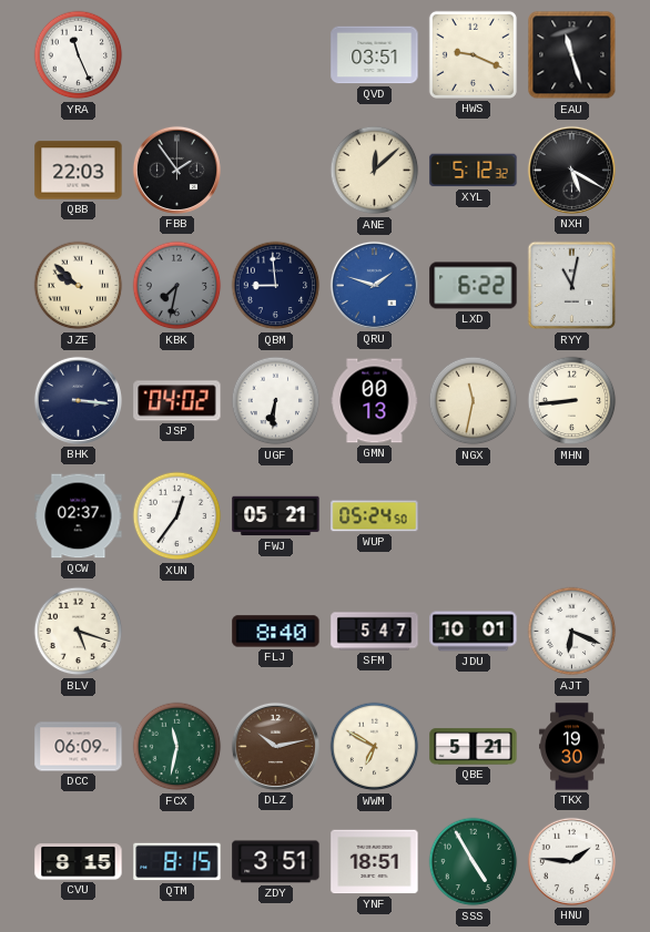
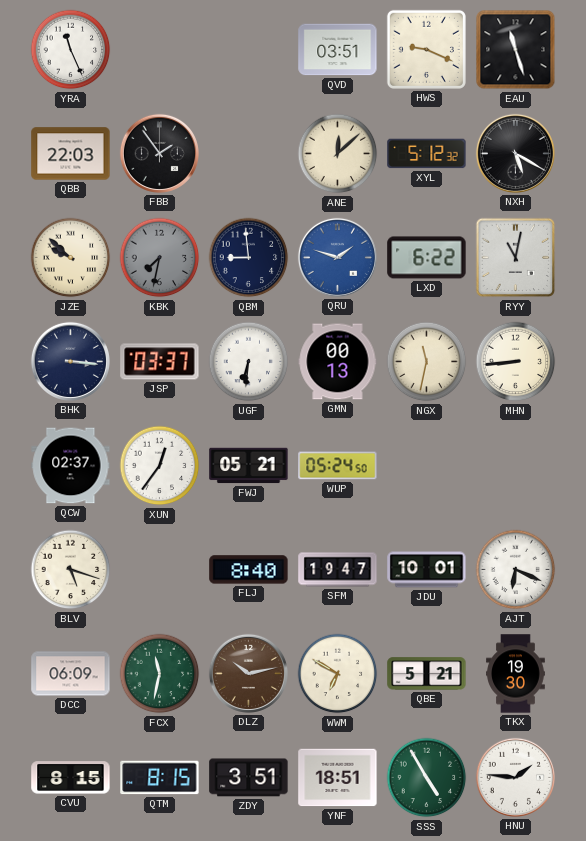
JSP: 04:02 -> 03:37 (160, 362)
SFM: 5:47 -> 19:47 (338, 570)
